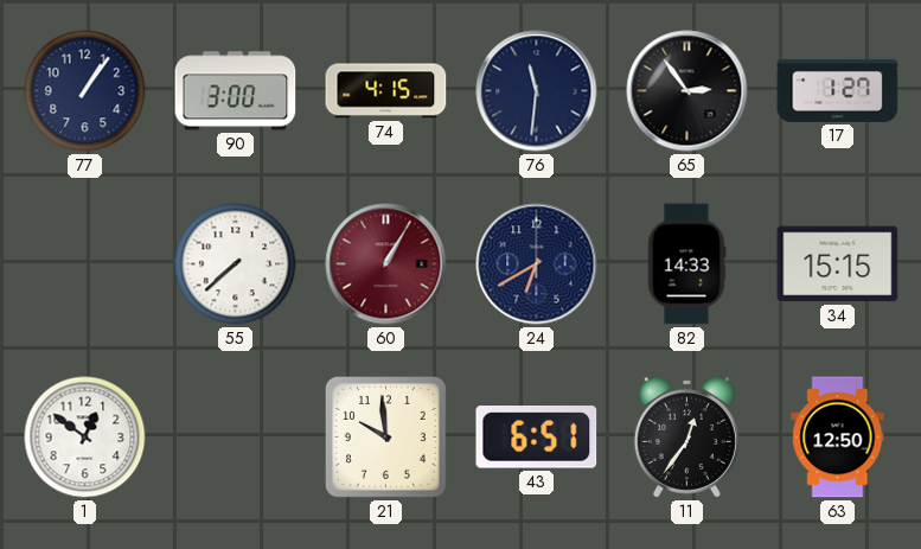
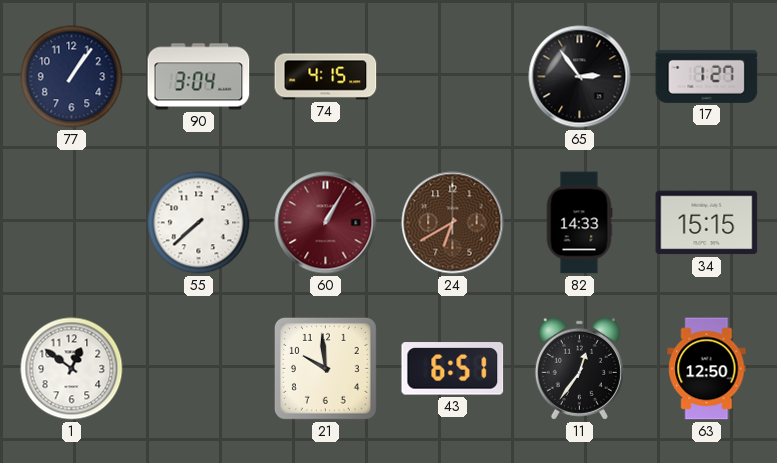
90: 3:00 -> 3:04 (199, 77)
76: 11:31 -> none (537, 91)
24 dial: navy -> brown (453, 223)
